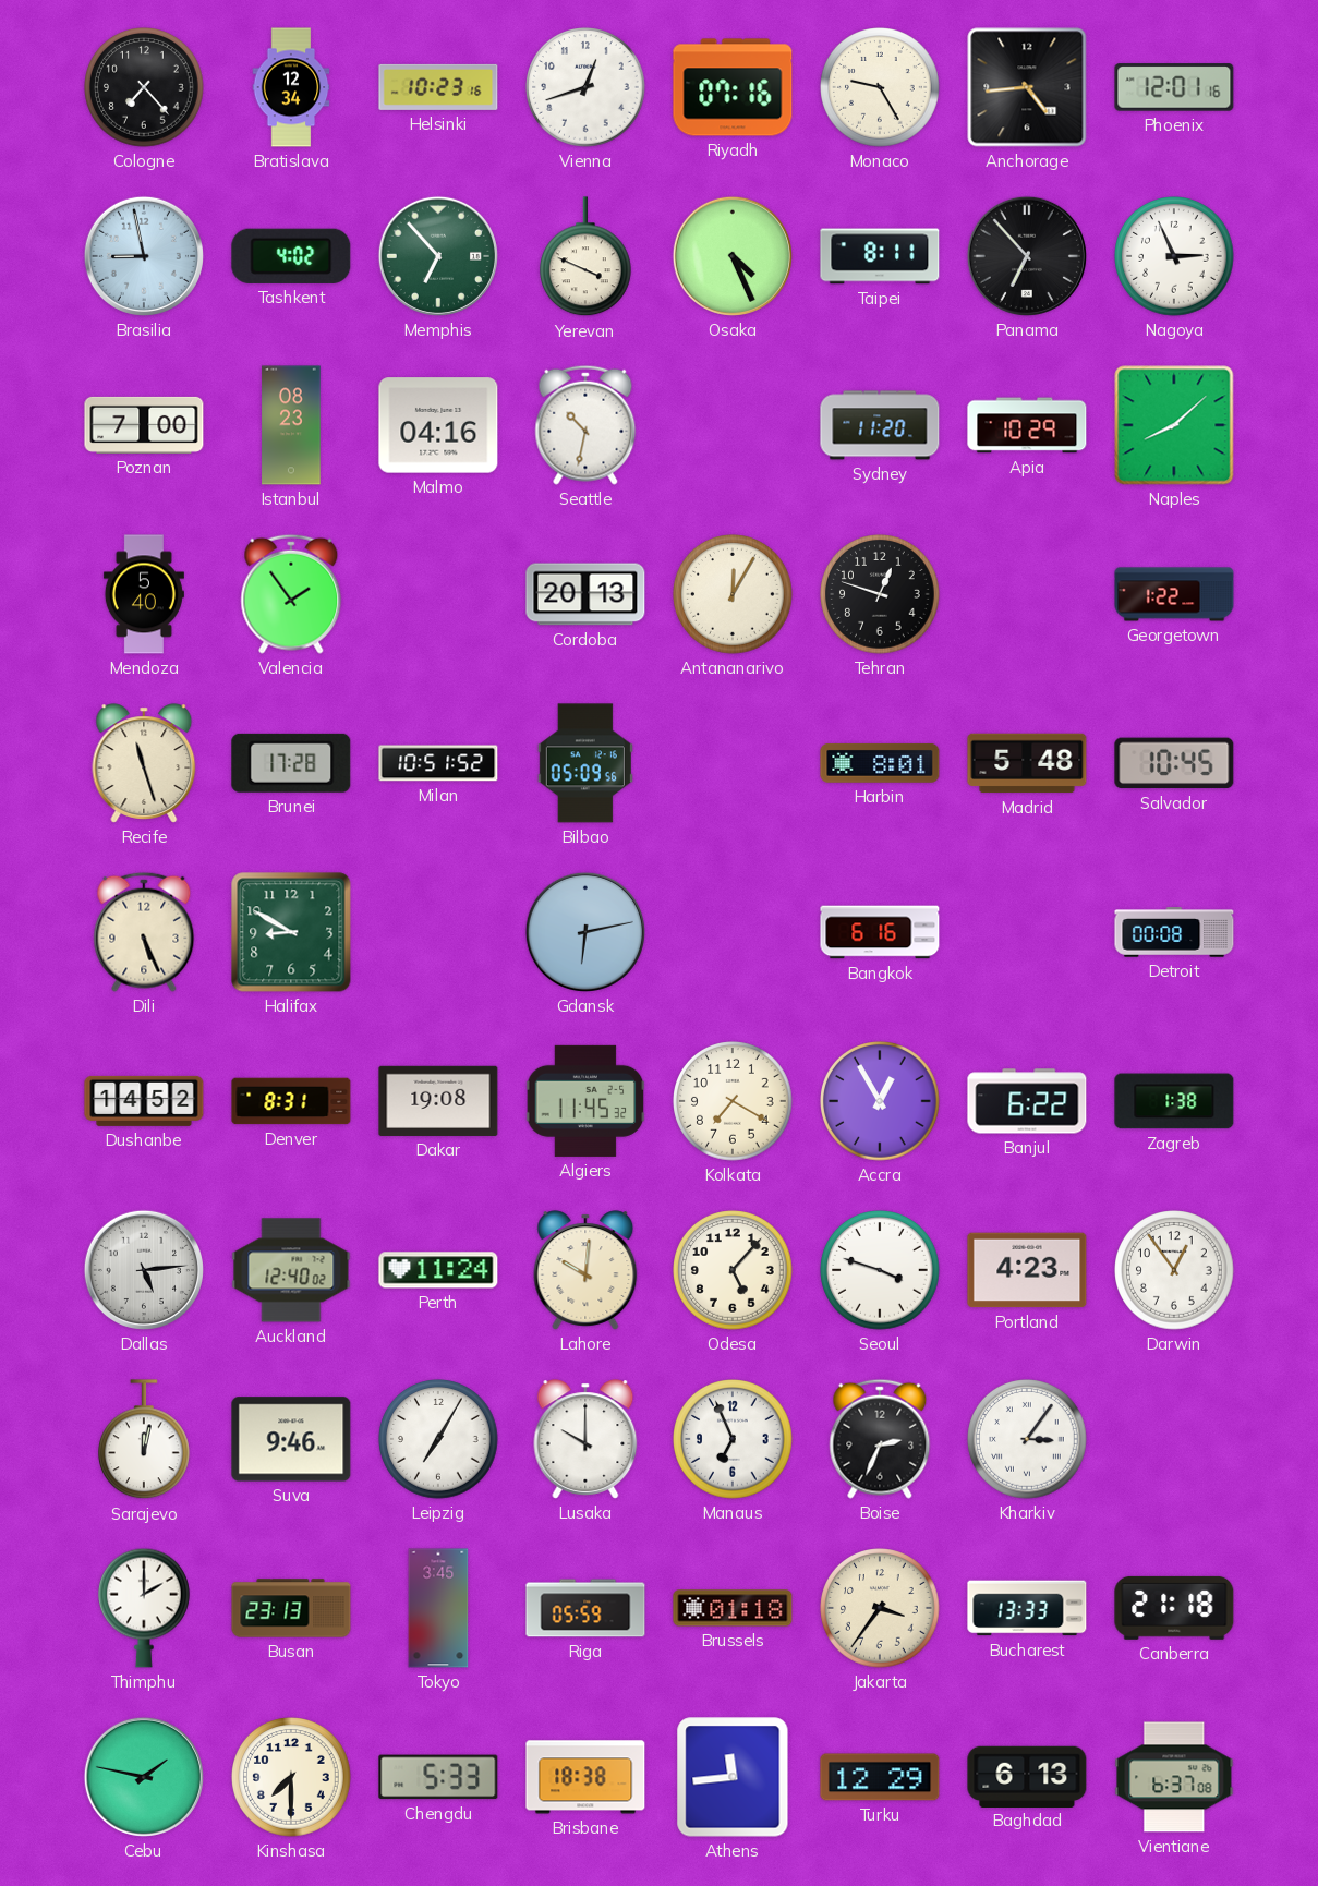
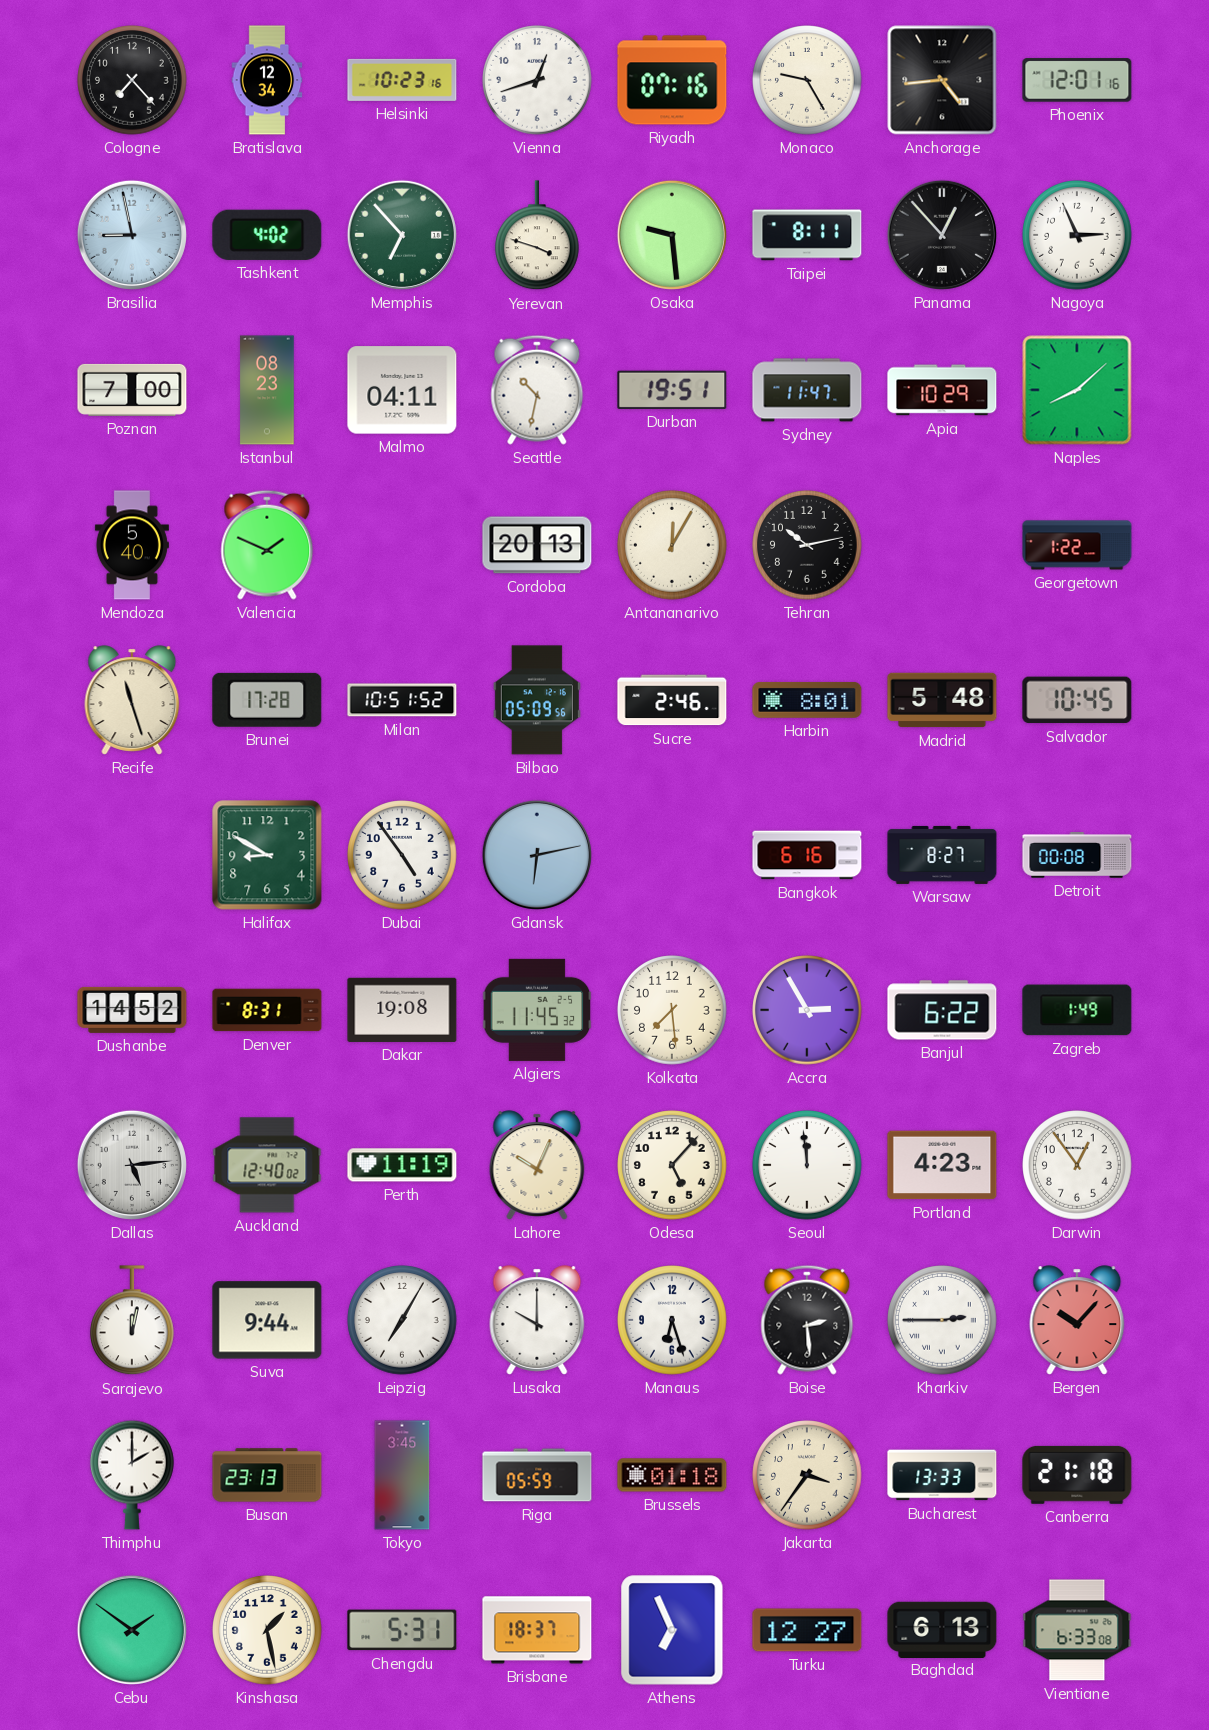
Yerevan: 3:49 -> 3:48 (538, 236)
Osaka: 4:26 -> 9:29 (672, 235)
Panama: 6:53 -> 12:53 (942, 235)
Malmo: 04:16 -> 04:11 (402, 390)
Durban: none -> 19:51 (672, 390)
Sydney: 11:20 -> 11:47 (807, 390)
Valencia: 1:54 -> 1:49 (267, 545)
Tehran: 12:48 -> 10:13 (807, 545)
Sucre: none -> 2:46 (672, 700)
Dili: 5:26 -> none (144, 932)
Dubai: none -> 4:54 (402, 855)
Warsaw: none -> 8:27 (942, 855)
Kolkata: 7:20 -> 7:29 (672, 1010)
Accra: 12:55 -> 2:55 (807, 1010)
Zagreb: 1:38 -> 1:49 (1077, 1010)
Perth: 11:24 -> 11:19 (402, 1165)
Lahore: 10:01 -> 10:04 (537, 1165)
Seoul: 3:48 -> 11:59 (807, 1165)
Suva: 9:46 -> 9:44 (267, 1320)
Manaus: 6:56 -> 6:27 (672, 1320)
Boise: 2:34 -> 2:29 (807, 1320)
Kharkiv: 3:06 -> 2:45 (942, 1320)
Bergen: none -> 10:07 (1077, 1320)
Cebu: 1:47 -> 1:51 (132, 1630)
Kinshasa: 7:30 -> 1:28 (267, 1630)
Chengdu: 5:33 -> 5:31 (402, 1630)
Brisbane: 18:38 -> 18:37 (537, 1630)
Athens: 11:44 -> 6:56 (672, 1630)
Turku: 12:29 -> 12:27 (807, 1630)
Vientiane: 6:37 -> 6:33 (1077, 1630)
